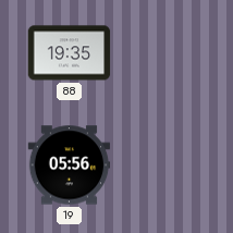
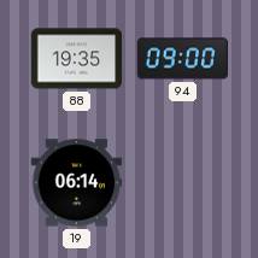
94: none -> 09:00 (183, 59)
19: 05:56 -> 06:14 (77, 183)
